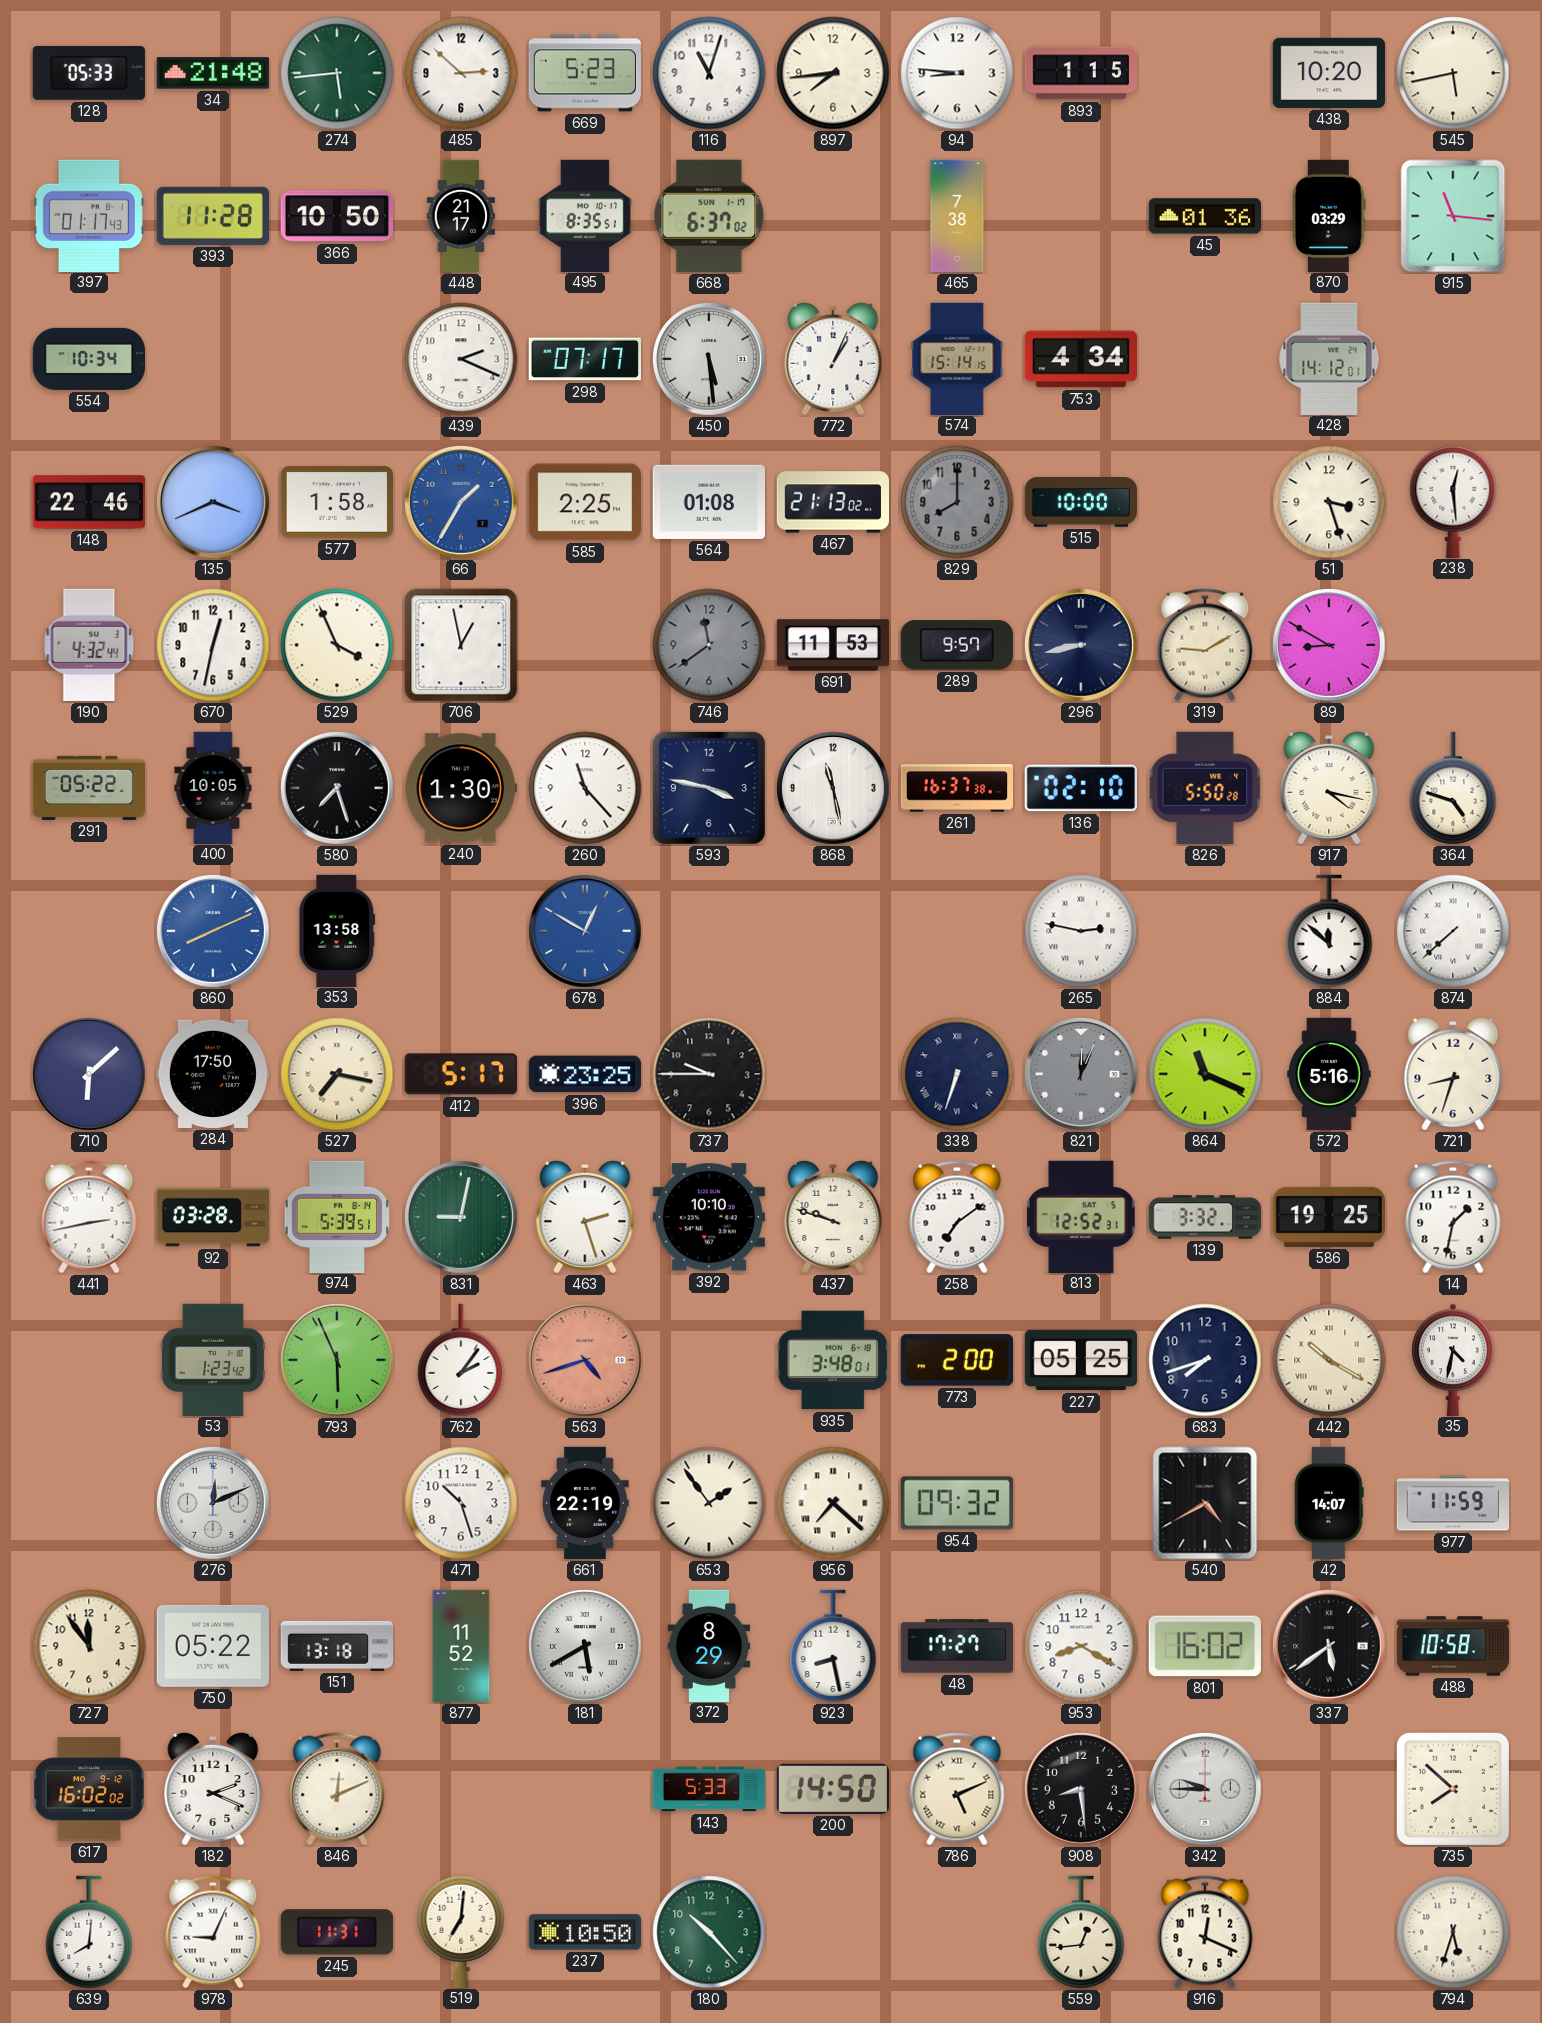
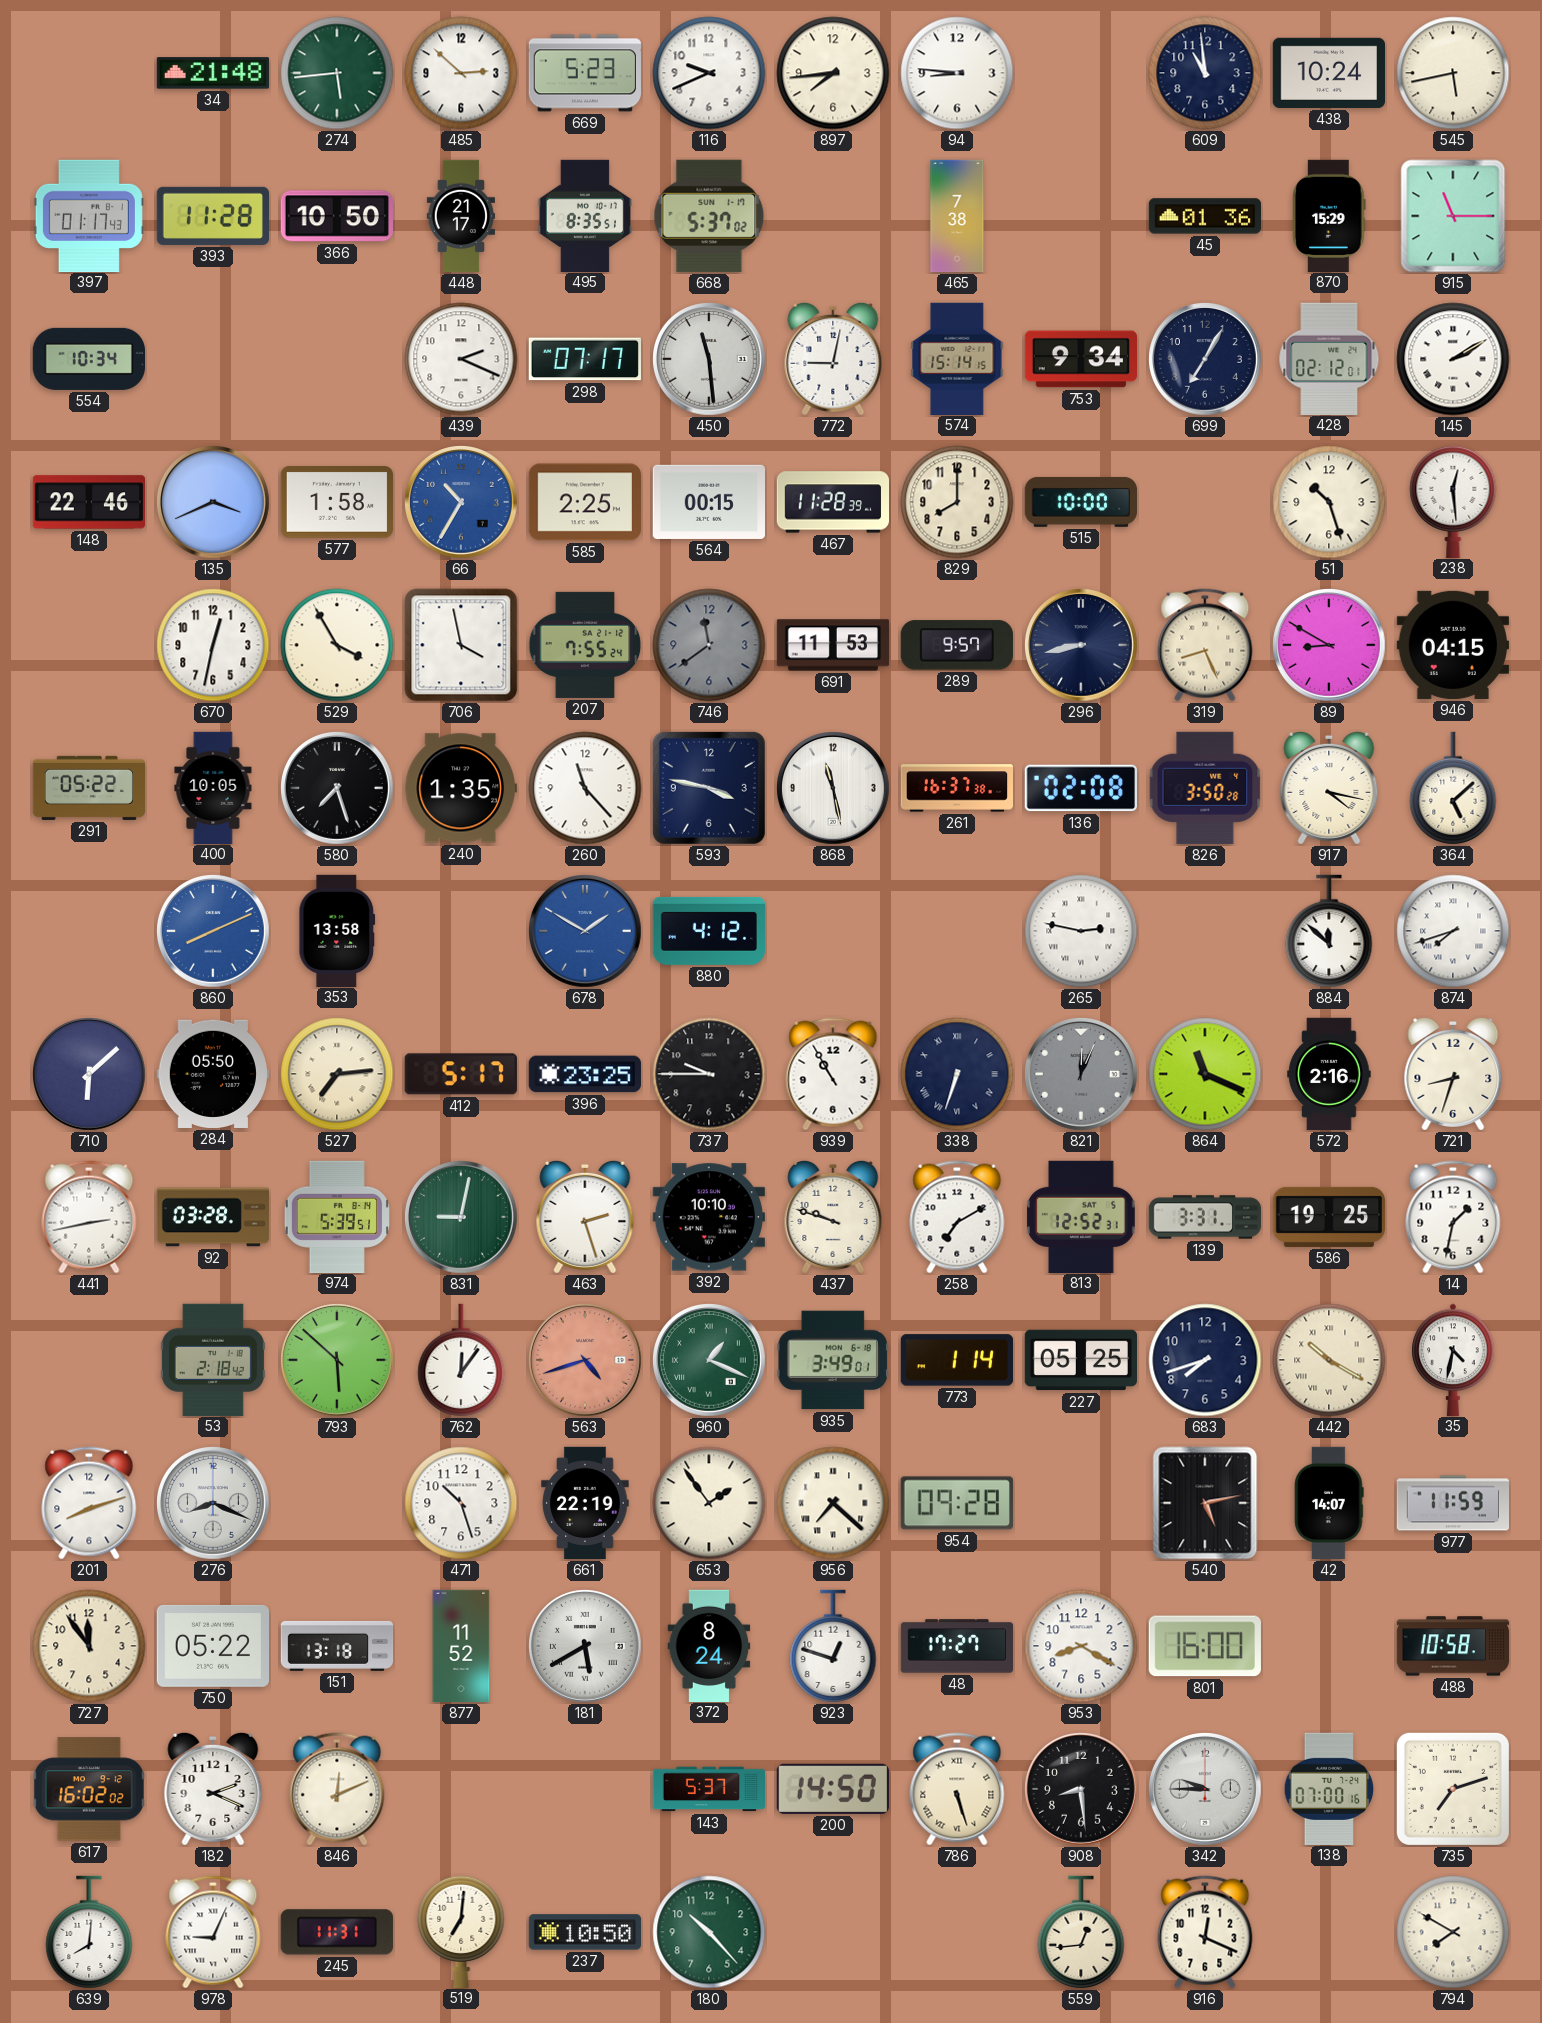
128: 05:33 -> none (89, 73)
116: 11:03 -> 9:41 (709, 73)
893: 1:15 -> none (1080, 73)
609: none -> 10:59 (1205, 73)
438: 10:20 -> 10:24 (1328, 73)
668: 6:37 -> 5:37 (709, 216)
870: 03:29 -> 15:29 (1329, 215)
915: 11:16 -> 11:15 (1453, 216)
450: 5:29 -> 11:29 (710, 360)
772: 1:04 -> 9:02 (833, 359)
753: 4:34 -> 9:34 (1080, 359)
699: none -> 7:05 (1206, 360)
428: 14:12 -> 02:12 (1329, 358)
145: none -> 2:10 (1453, 359)
66: 1:35 -> 10:35 (462, 503)
564: 01:08 -> 00:15 (708, 502)
467: 21:13 -> 11:28 (833, 502)
829 dial: grey -> cream (957, 502)
51: 3:27 -> 10:27 (1329, 502)
190: 4:32 -> none (89, 645)
529: 3:56 -> 3:55 (337, 645)
706: 12:58 -> 3:58 (461, 645)
207: none -> 7:55 (585, 645)
319: 9:10 -> 8:26 (1205, 645)
946: none -> 04:15 (1452, 645)
240: 1:30 -> 1:35 (461, 788)
136: 02:10 -> 02:08 (1080, 788)
826: 5:50 -> 3:50 (1205, 788)
364: 4:48 -> 5:08 (1453, 788)
678: 12:50 -> 1:50 (586, 932)
880: none -> 4:12 (708, 931)
874: 7:38 -> 7:42 (1453, 931)
284: 17:50 -> 05:50 (212, 1074)
527: 7:17 -> 7:14 (337, 1074)
939: none -> 10:55 (833, 1074)
572: 5:16 -> 2:16 (1329, 1074)
258: 7:09 -> 7:10 (957, 1217)
139: 3:32 -> 3:31 (1205, 1217)
53: 1:23 -> 2:18 (213, 1359)
793: 5:56 -> 5:52 (338, 1361)
762: 2:06 -> 12:06 (461, 1360)
960: none -> 1:19 (710, 1361)
935: 3:48 -> 3:49 (832, 1360)
773: 2:00 -> 1:14 (956, 1360)
201: none -> 8:12 (89, 1503)
276: 12:11 -> 8:19 (214, 1504)
954: 09:32 -> 09:28 (957, 1503)
540: 4:40 -> 5:13 (1205, 1503)
372: 8:29 -> 8:24 (709, 1645)
923: 8:28 -> 12:48 (833, 1646)
801: 16:02 -> 16:00 (1205, 1646)
337: 5:39 -> none (1330, 1647)
143: 5:33 -> 5:37 (709, 1789)
786: 5:11 -> 5:27 (957, 1789)
138: none -> 07:00 (1329, 1788)
735: 7:52 -> 7:12 (1453, 1789)
794: 5:33 -> 7:50 (1453, 1932)
